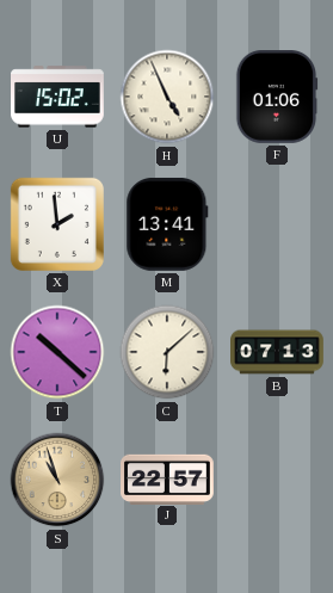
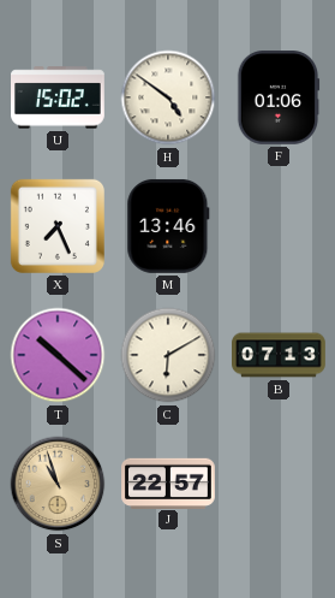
H: 4:56 -> 4:51 (168, 97)
X: 1:59 -> 7:26 (58, 226)
M: 13:41 -> 13:46 (168, 226)
C: 6:08 -> 6:10 (168, 355)
